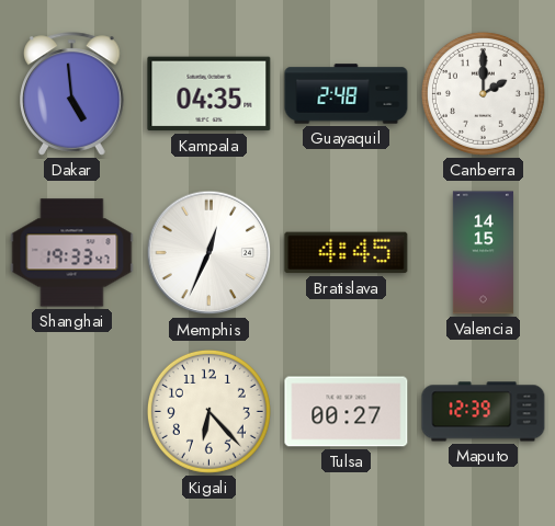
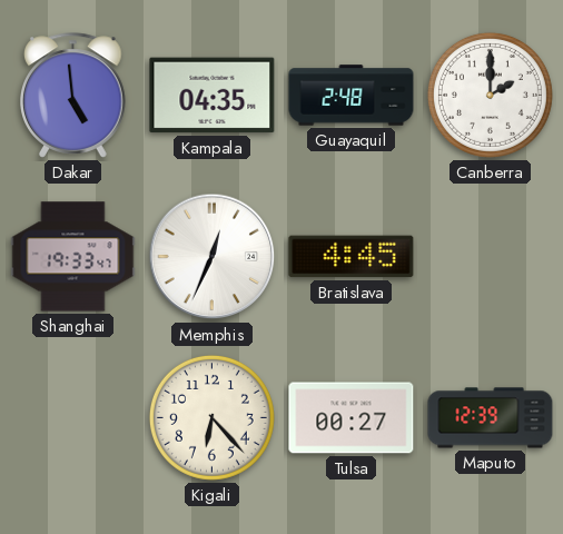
Valencia: 14:15 -> none (483, 253)
